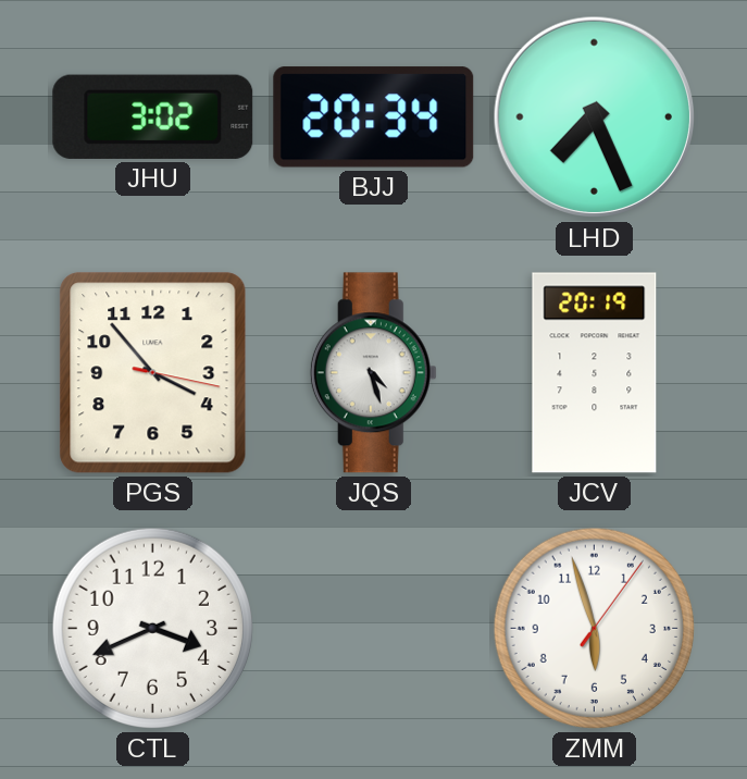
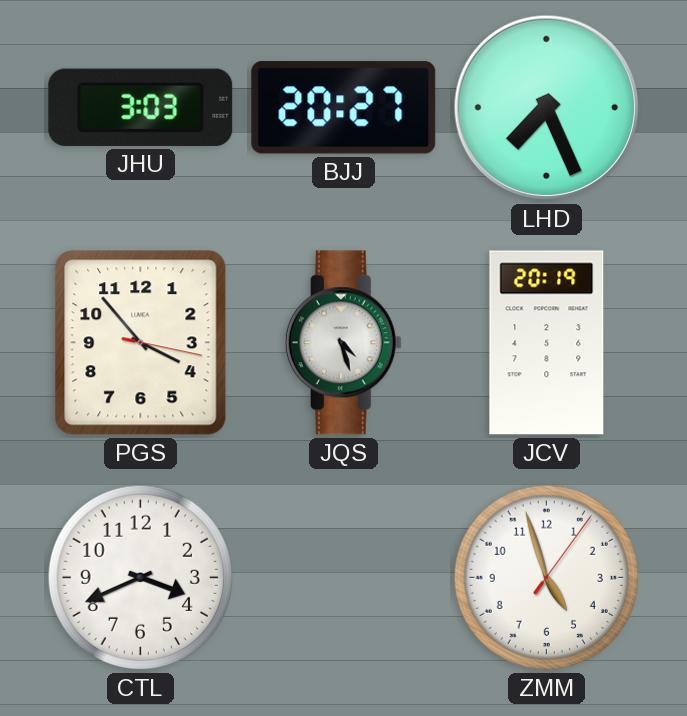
JHU: 3:02 -> 3:03 (141, 107)
BJJ: 20:34 -> 20:27 (344, 108)
ZMM: 5:57 -> 4:57 (546, 577)
